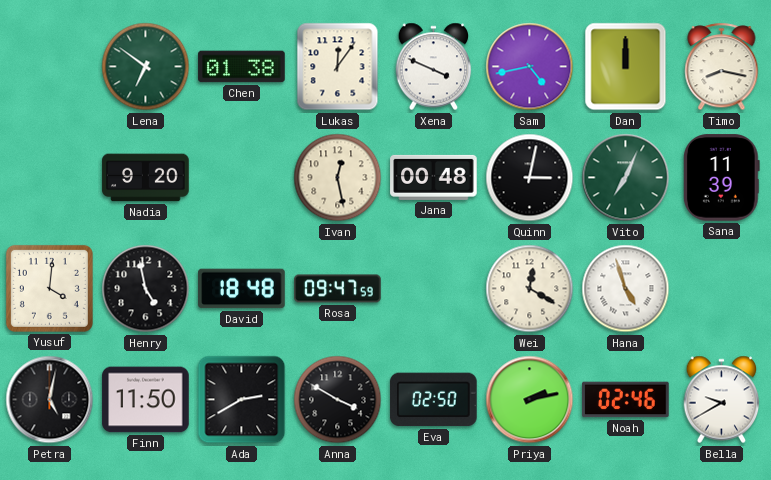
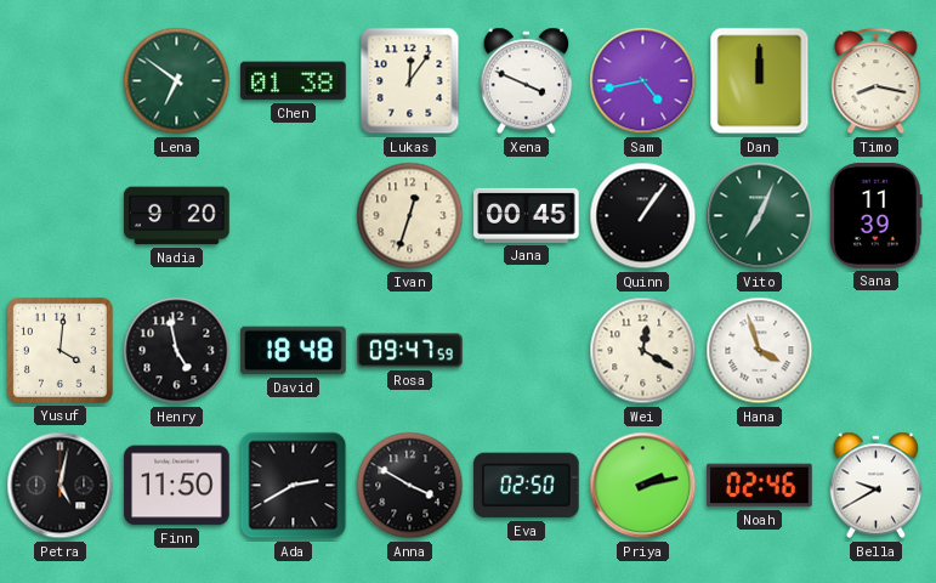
Ivan: 12:28 -> 12:33 (410, 216)
Jana: 00:48 -> 00:45 (527, 215)
Quinn: 3:02 -> 1:06 (643, 216)
Hana: 4:57 -> 3:57 (760, 351)
